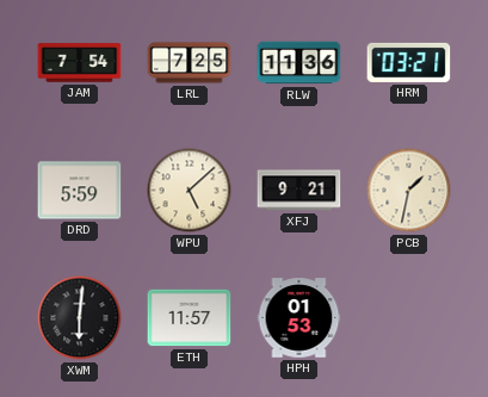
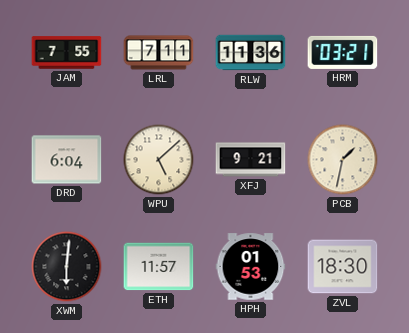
JAM: 7:54 -> 7:55 (67, 53)
LRL: 7:25 -> 7:11 (159, 53)
DRD: 5:59 -> 6:04 (67, 160)
ZVL: none -> 18:30 (343, 267)
